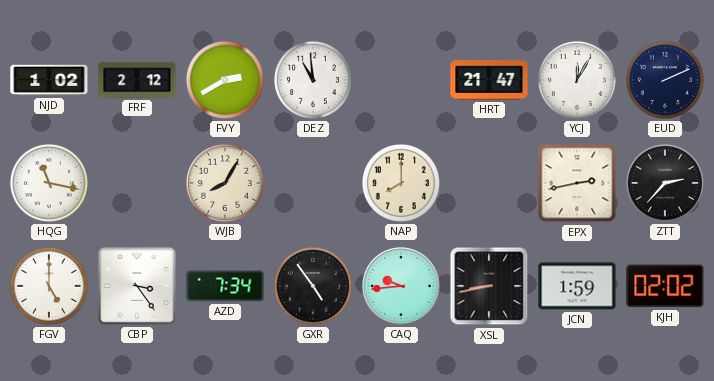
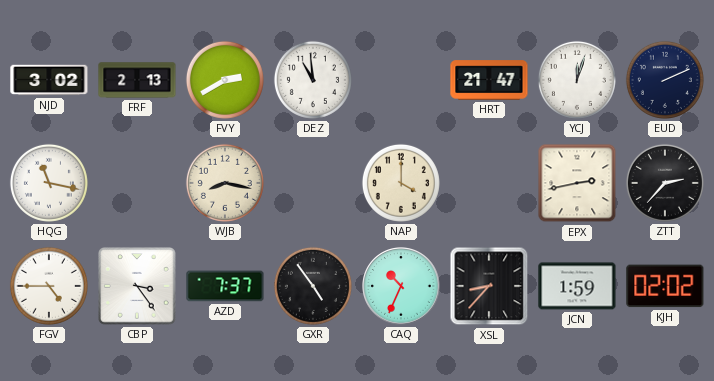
NJD: 1:02 -> 3:02 (49, 80)
FRF: 2:12 -> 2:13 (137, 80)
YCJ: 12:05 -> 12:03 (577, 80)
WJB: 8:05 -> 8:17 (225, 183)
NAP: 8:00 -> 4:00 (401, 183)
FGV: 5:00 -> 4:45 (49, 286)
AZD: 7:34 -> 7:37 (225, 286)
CAQ: 9:44 -> 10:34 (401, 286)
XSL: 8:43 -> 8:37 (489, 286)
